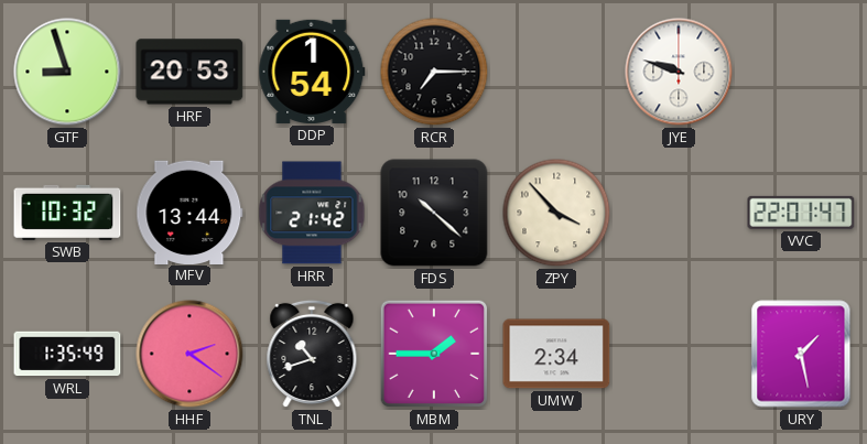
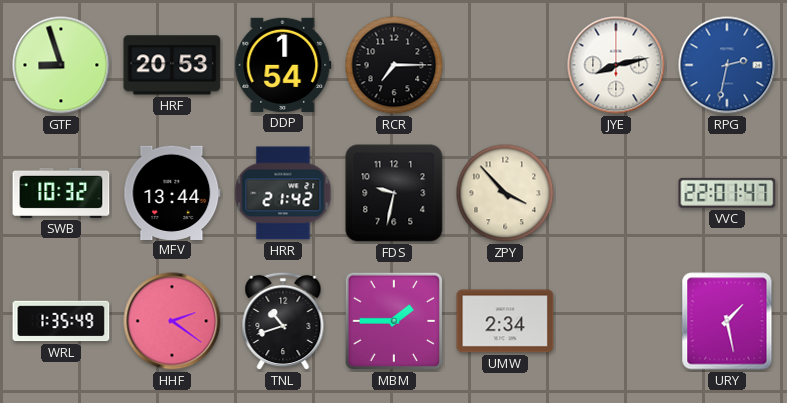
JYE: 9:48 -> 8:13 (616, 65)
RPG: none -> 2:32 (727, 65)
FDS: 10:22 -> 9:32 (394, 193)
